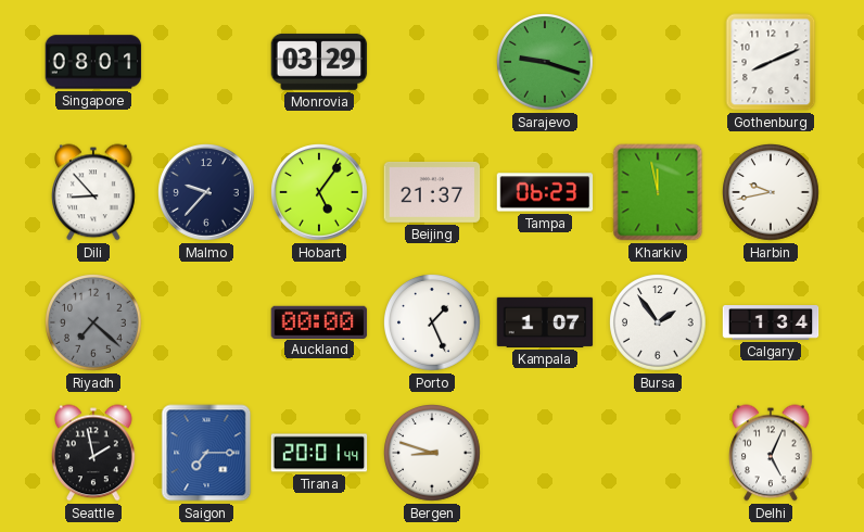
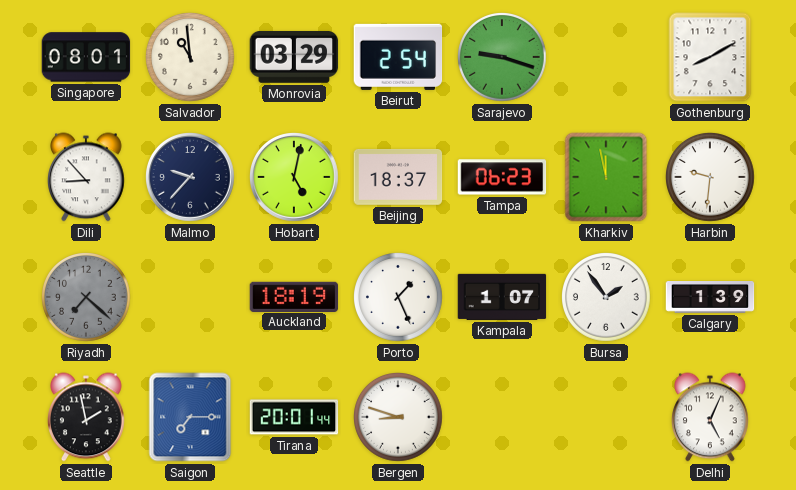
Salvador: none -> 10:59 (191, 58)
Beirut: none -> 2:54 (398, 57)
Gothenburg: 8:11 -> 8:10 (710, 57)
Hobart: 5:06 -> 5:02 (295, 178)
Beijing: 21:37 -> 18:37 (398, 177)
Harbin: 9:43 -> 9:31 (711, 178)
Auckland: 00:00 -> 18:19 (294, 296)
Calgary: 1:34 -> 1:39 (710, 298)
